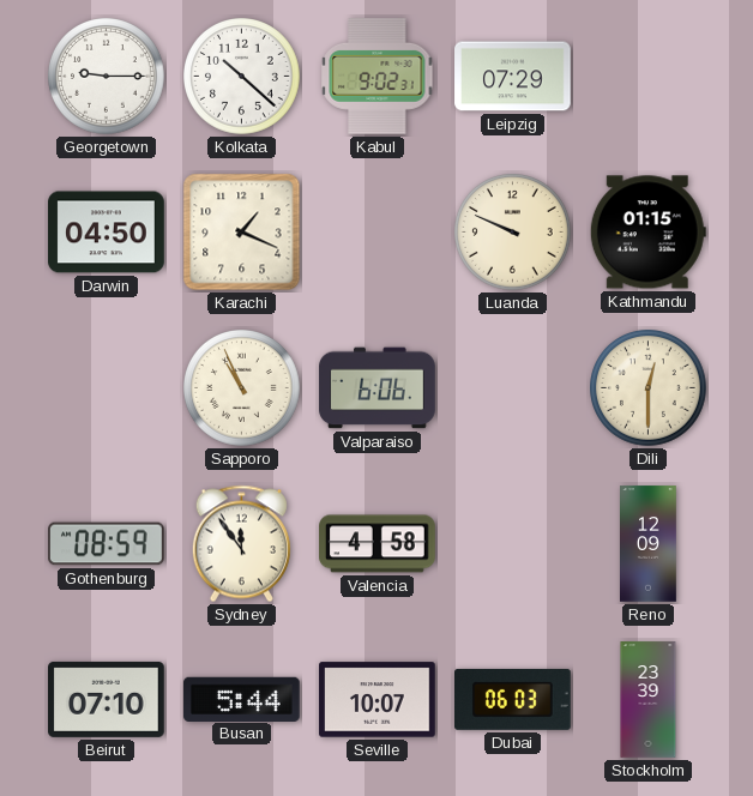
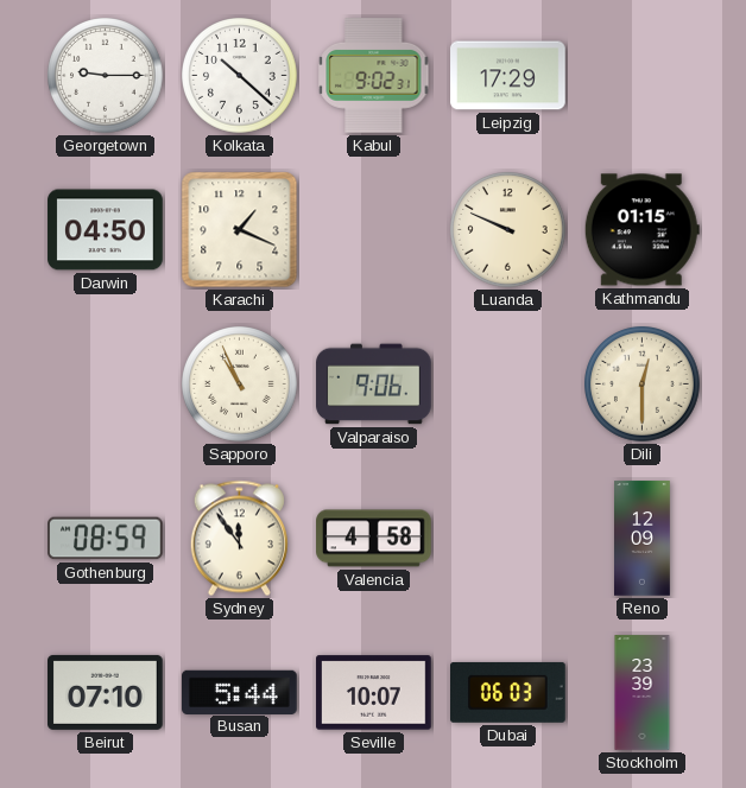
Leipzig: 07:29 -> 17:29 (508, 76)
Valparaiso: 6:06 -> 9:06 (374, 385)
